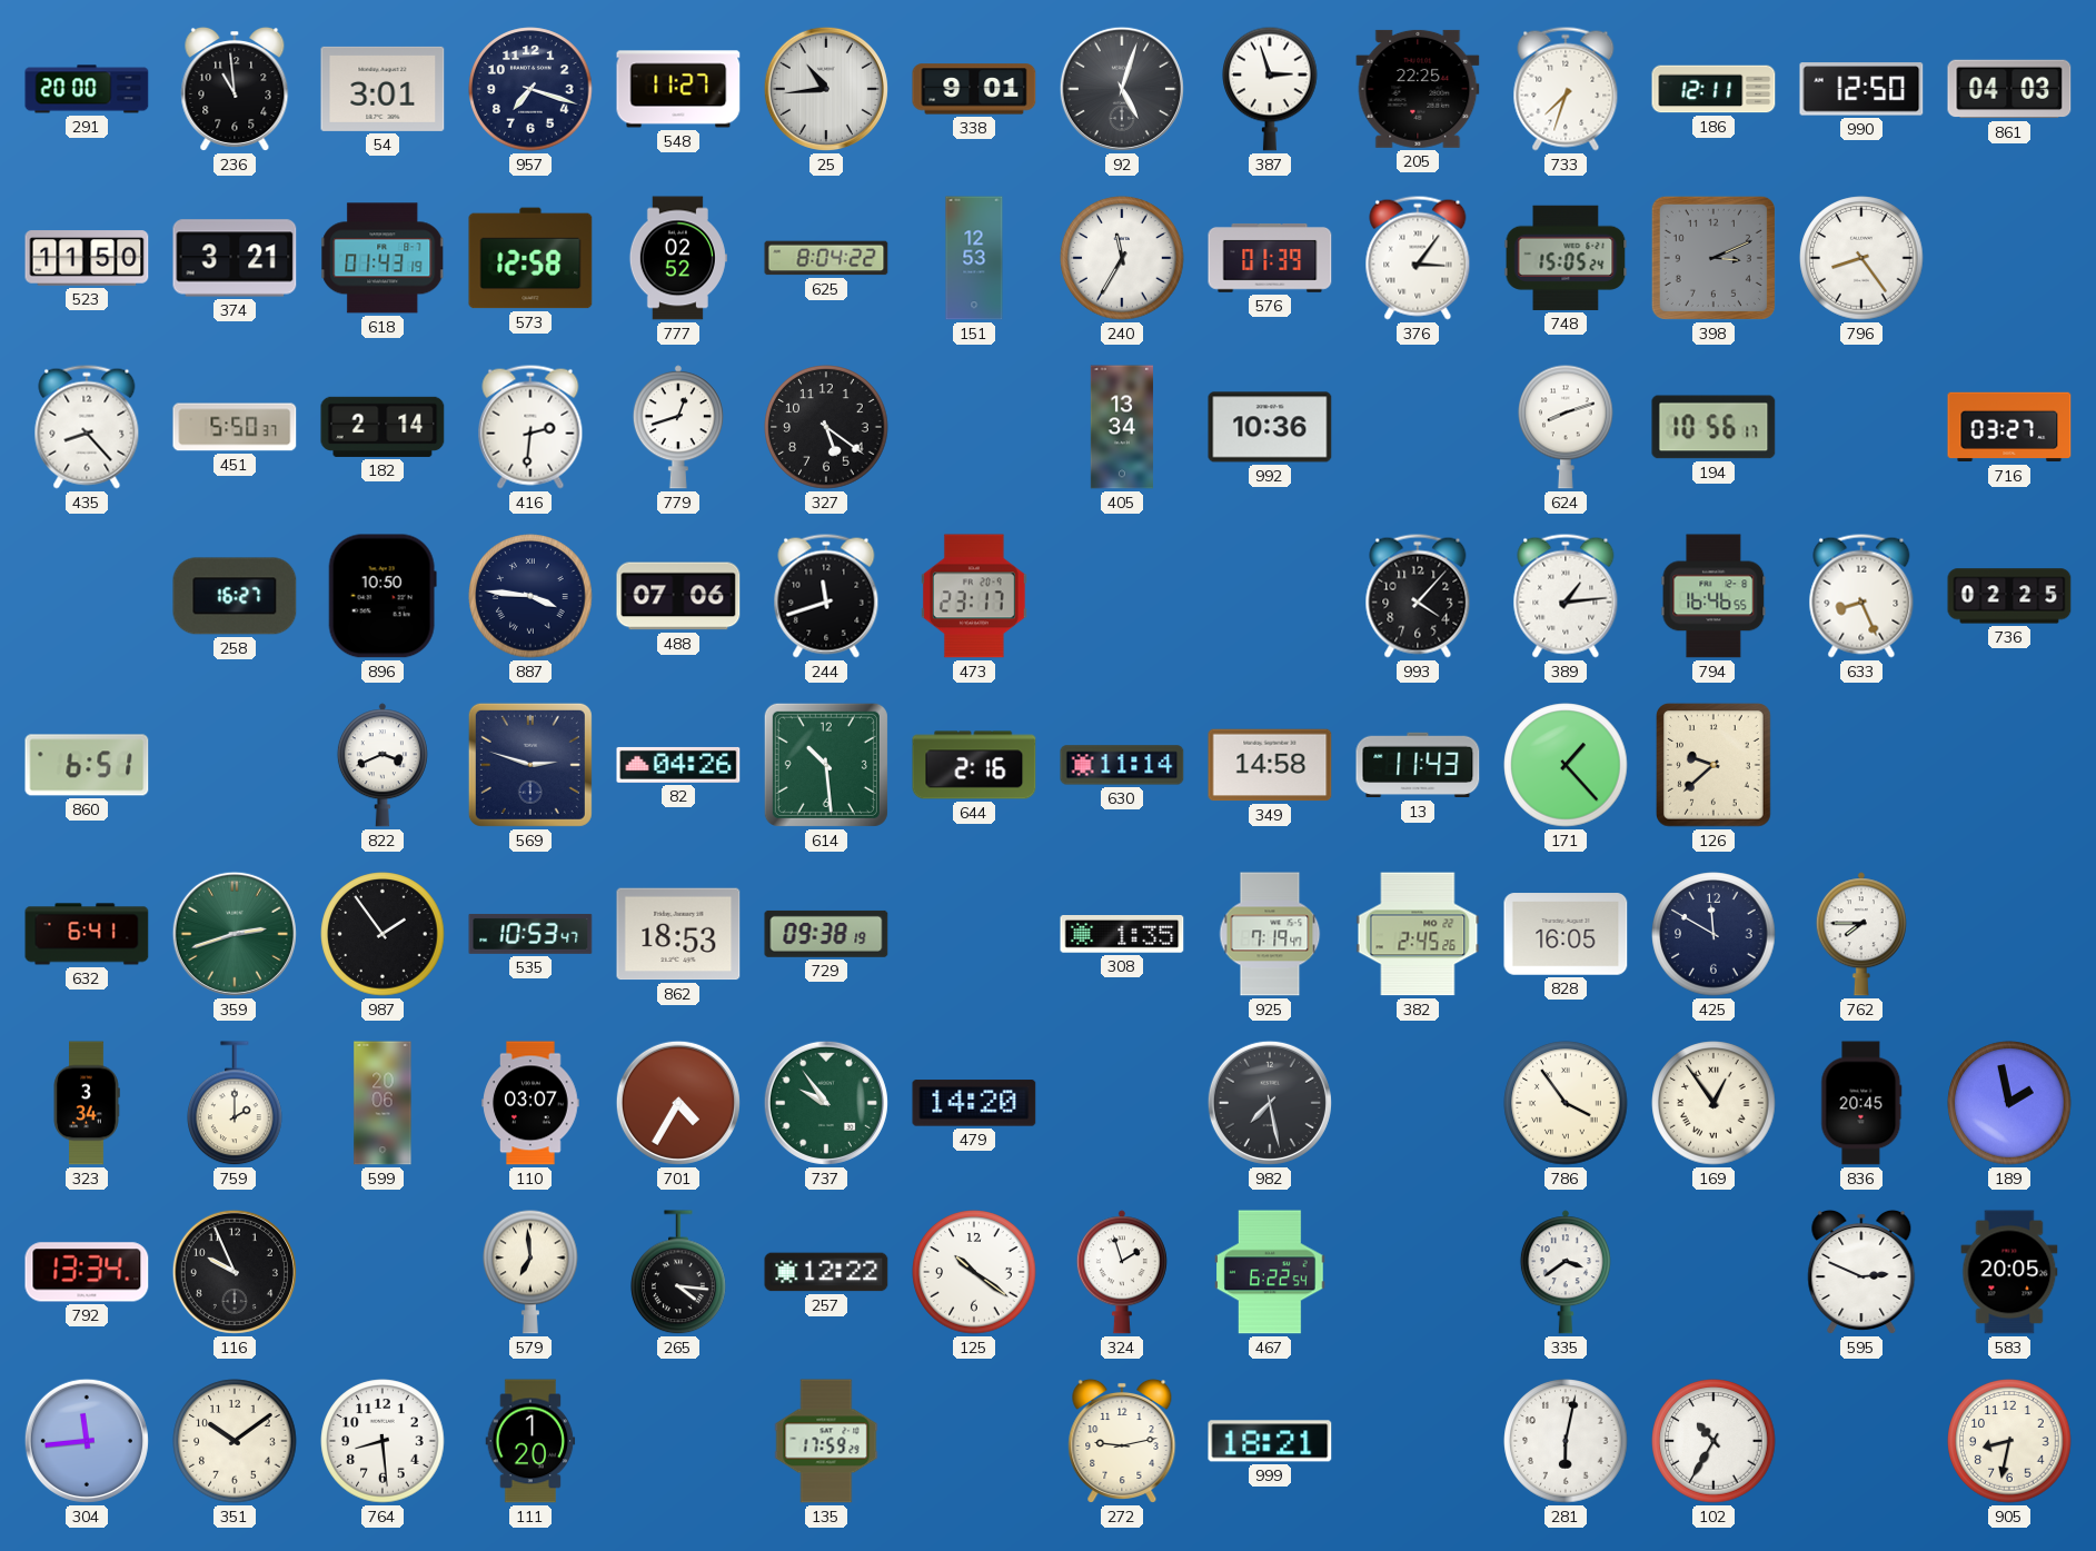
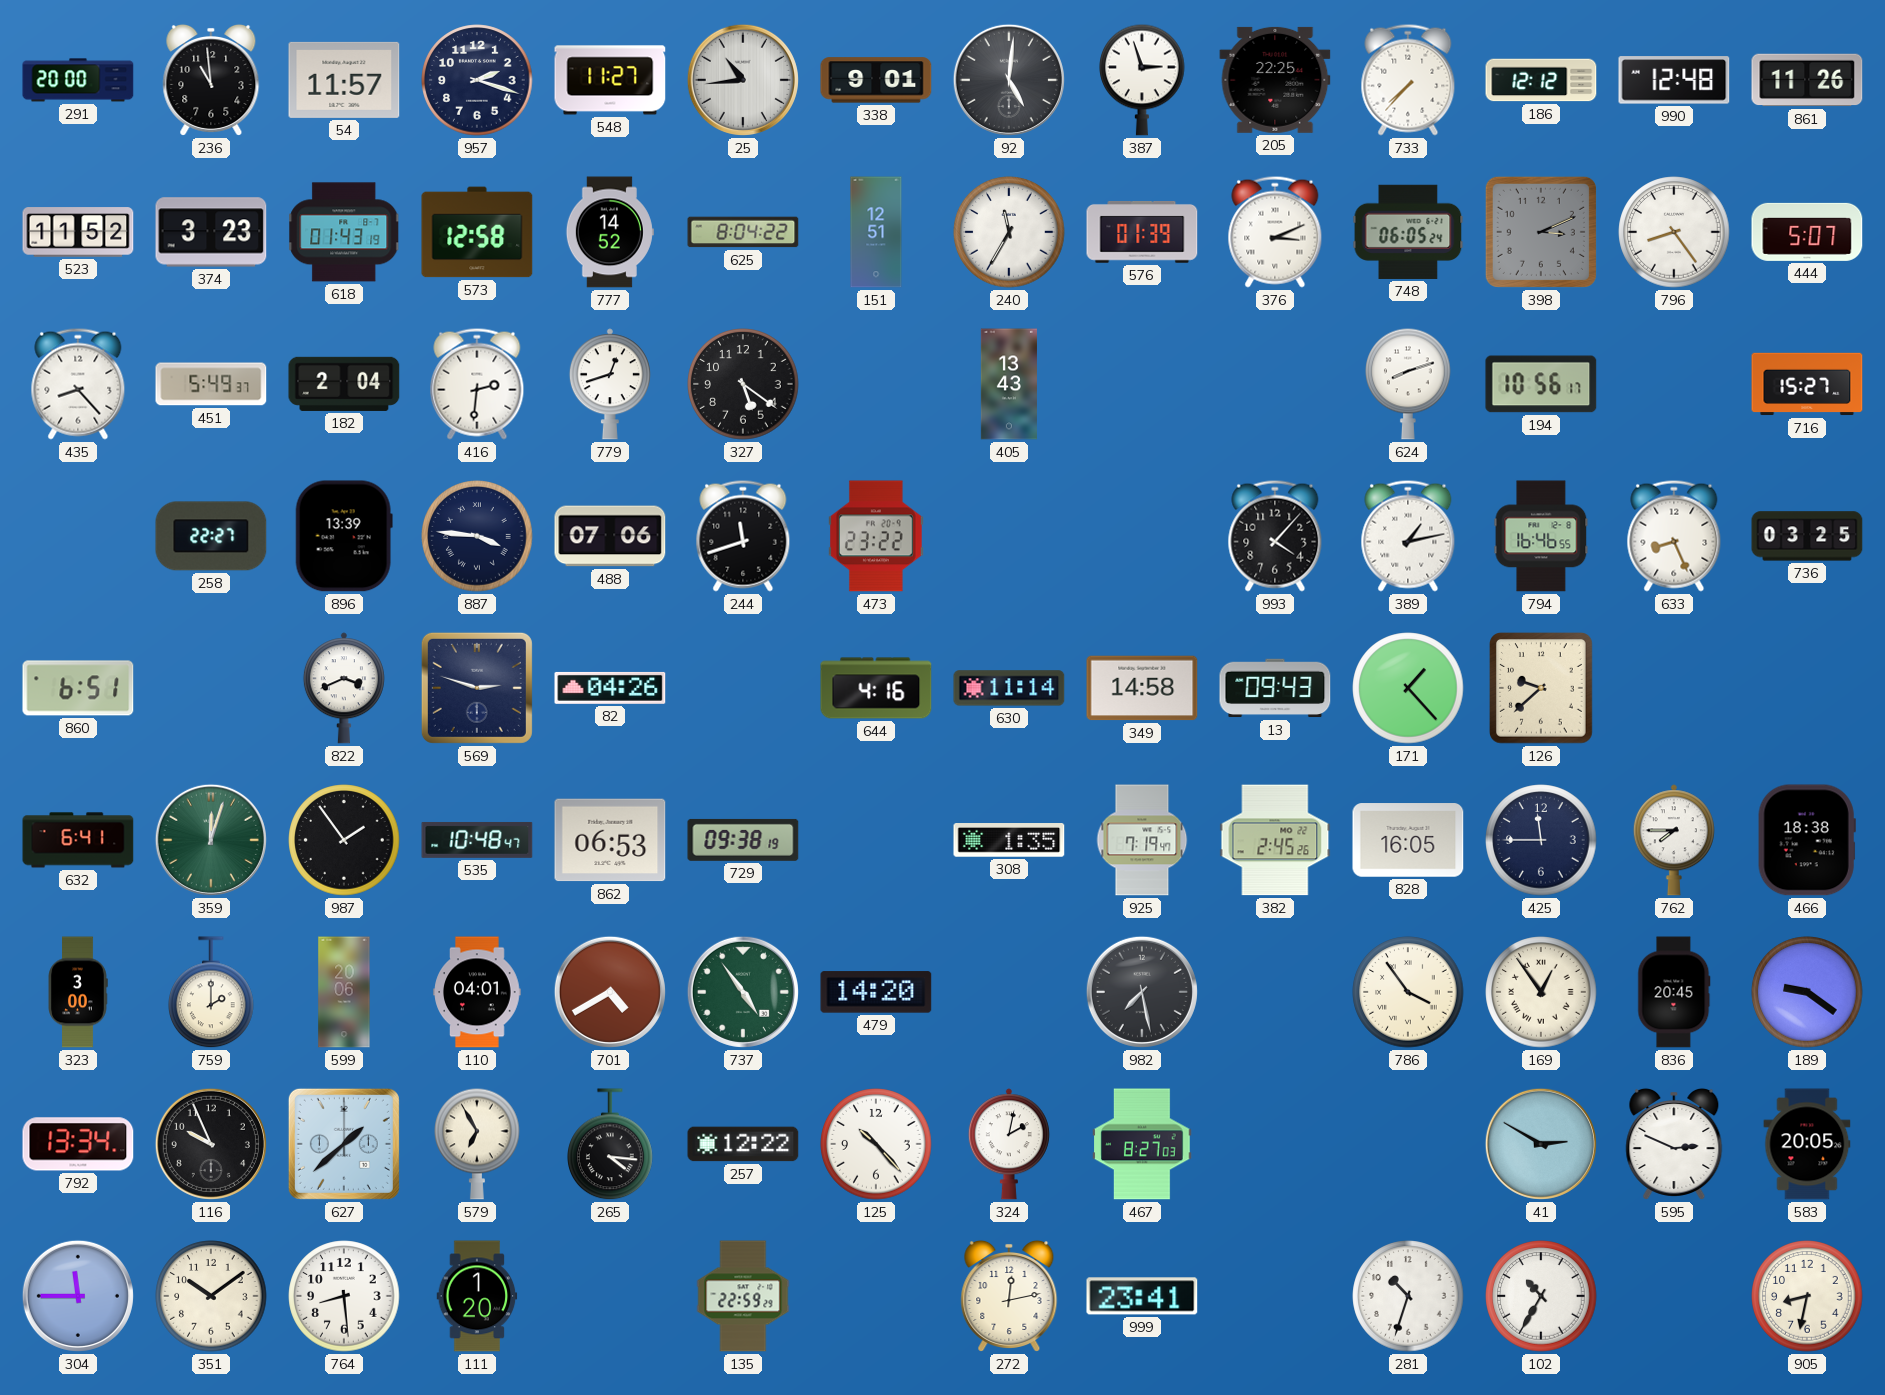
54: 3:01 -> 11:57 (344, 80)
957: 7:18 -> 2:18 (477, 80)
92: 5:03 -> 5:01 (1009, 80)
733: 7:33 -> 7:37 (1408, 80)
186: 12:11 -> 12:12 (1541, 80)
990: 12:50 -> 12:48 (1674, 80)
861: 04:03 -> 11:26 (1807, 80)
523: 11:50 -> 11:52 (78, 232)
374: 3:21 -> 3:23 (211, 232)
777: 02:52 -> 14:52 (610, 232)
151: 12:53 -> 12:51 (876, 232)
376: 3:06 -> 3:11 (1275, 232)
748: 15:05 -> 06:05 (1408, 232)
444: none -> 5:07 (1807, 232)
451: 5:50 -> 5:49 (211, 384)
182: 2:14 -> 2:04 (344, 384)
405: 13:34 -> 13:43 (1009, 384)
992: 10:36 -> none (1270, 427)
716: 03:27 -> 15:27 (1807, 384)
258: 16:27 -> 22:27 (211, 536)
896: 10:50 -> 13:39 (344, 536)
473: 23:17 -> 23:22 (877, 536)
389: 1:14 -> 1:13 (1408, 536)
736: 02:25 -> 03:25 (1807, 536)
614: 10:29 -> none (826, 765)
644: 2:16 -> 4:16 (876, 688)
13: 11:43 -> 09:43 (1275, 688)
359: 2:42 -> 12:03 (211, 840)
535: 10:53 -> 10:48 (477, 840)
862: 18:53 -> 06:53 (610, 840)
425: 11:50 -> 11:45 (1541, 840)
466: none -> 18:38 (1807, 840)
323: 3:34 -> 3:00 (78, 992)
110: 03:07 -> 04:01 (477, 992)
701: 4:35 -> 4:40 (610, 992)
737: 9:54 -> 4:54 (743, 992)
189: 1:58 -> 9:21 (1807, 992)
627: none -> 1:38 (344, 1144)
579: 6:59 -> 6:55 (477, 1144)
125: 10:21 -> 10:23 (876, 1144)
324: 1:57 -> 2:02 (1009, 1144)
467: 6:22 -> 8:27 (1142, 1144)
335: 3:39 -> none (1566, 1272)
41: none -> 2:50 (1541, 1144)
304: 11:44 -> 11:45 (78, 1296)
135: 17:59 -> 22:59 (743, 1296)
272: 9:13 -> 12:13 (1009, 1296)
999: 18:21 -> 23:41 (1142, 1296)
281: 6:02 -> 10:33 (1408, 1296)
